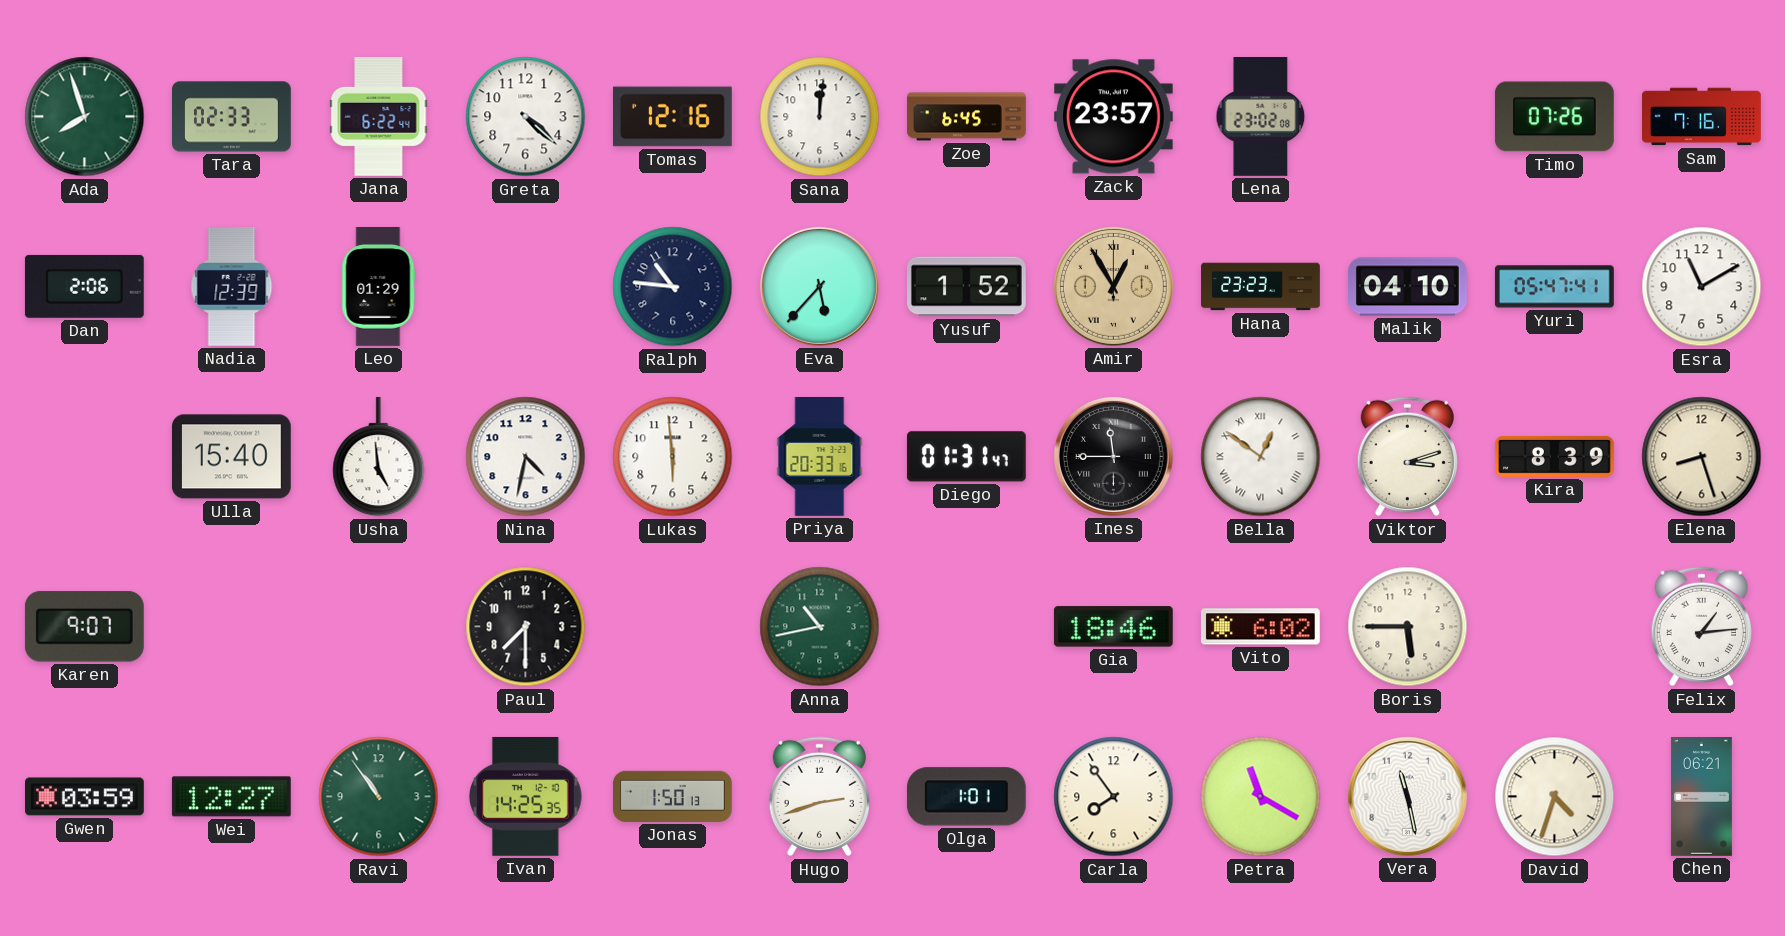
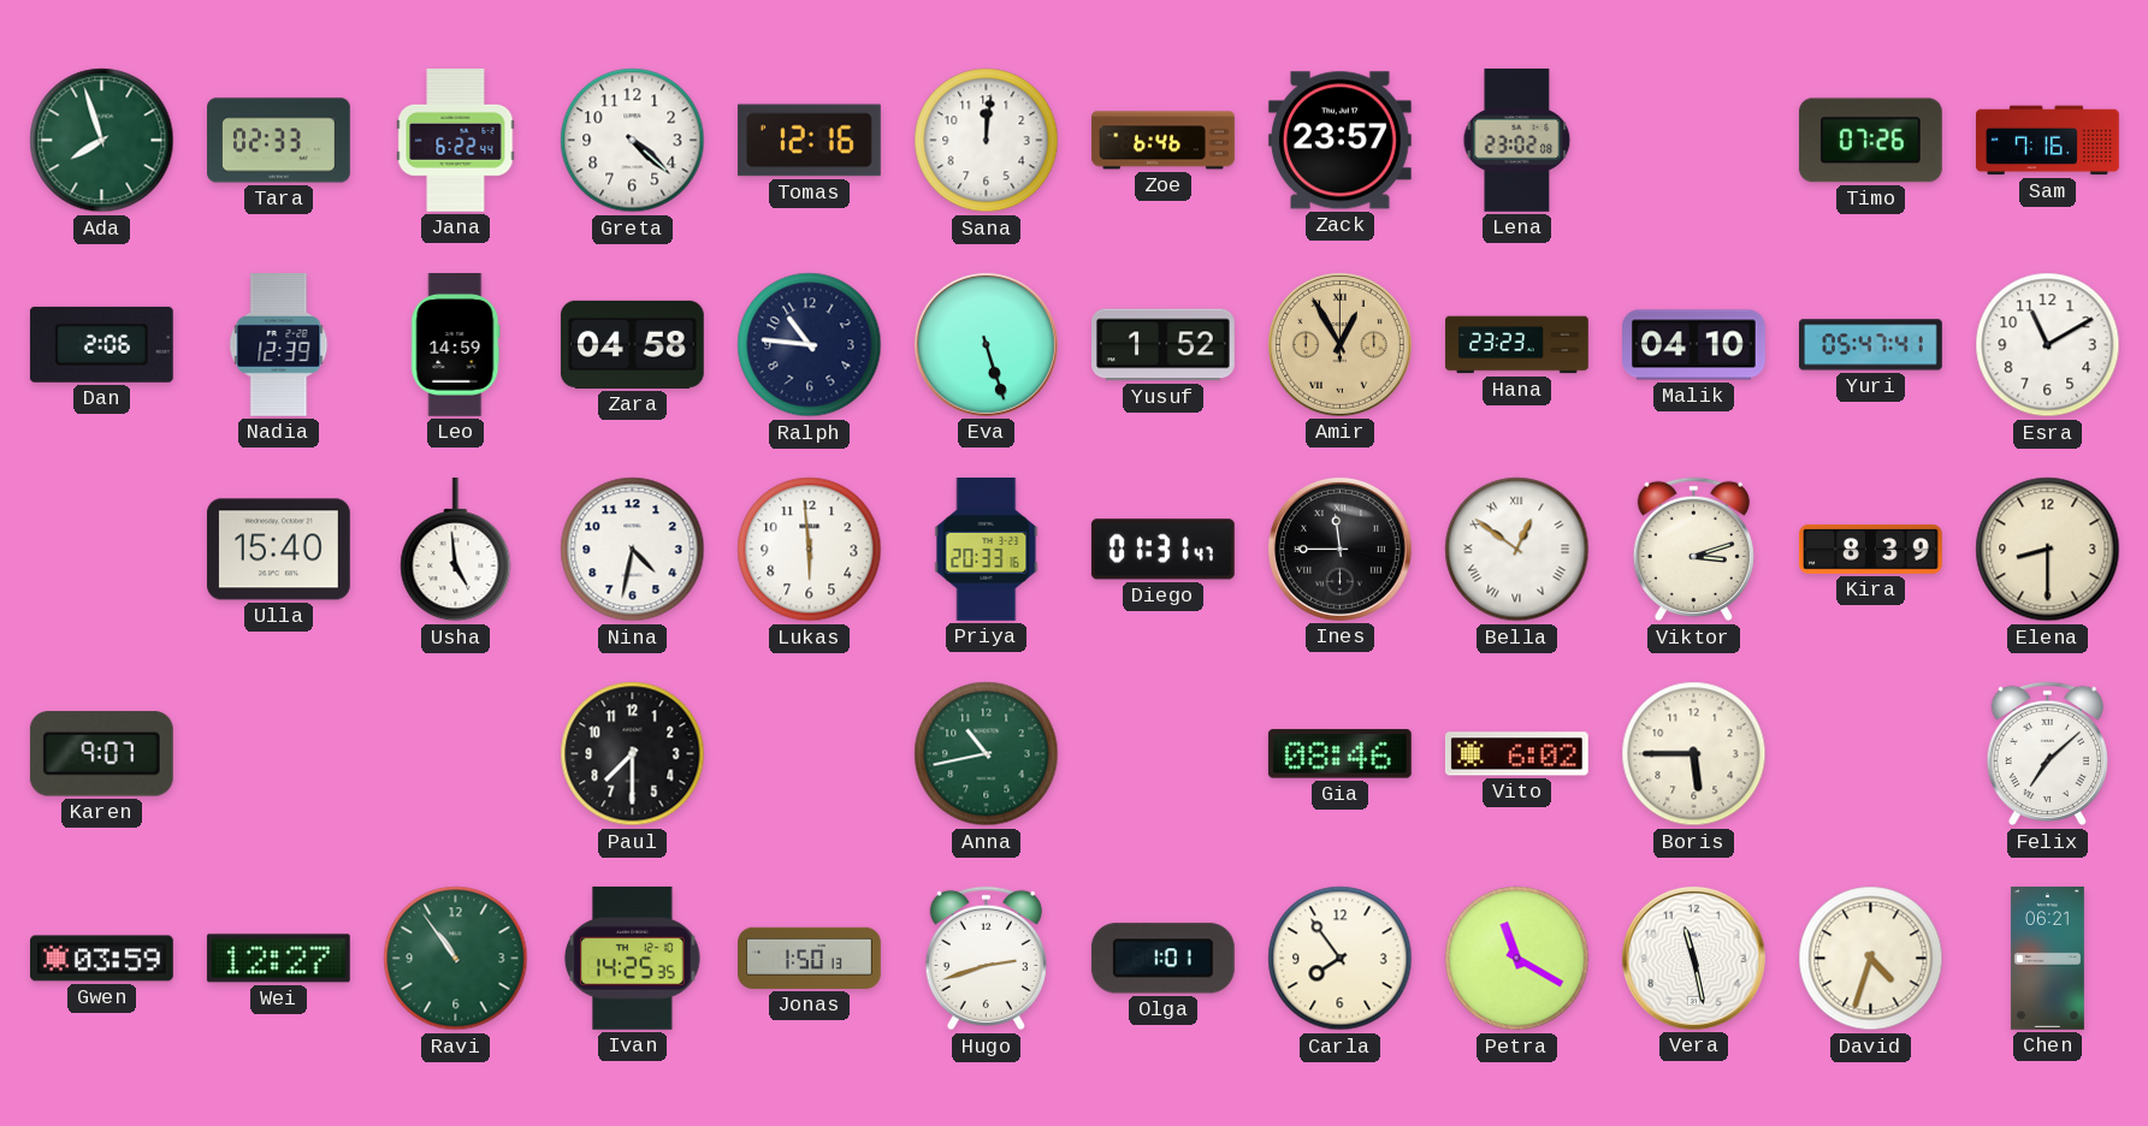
Zoe: 6:45 -> 6:46 (1164, 141)
Leo: 01:29 -> 14:59 (456, 345)
Zara: none -> 04:58 (632, 344)
Eva: 5:37 -> 5:27 (986, 344)
Elena: 8:27 -> 8:30 (2048, 550)
Gia: 18:46 -> 08:46 (1339, 754)
Felix: 1:14 -> 7:08 (2047, 754)
